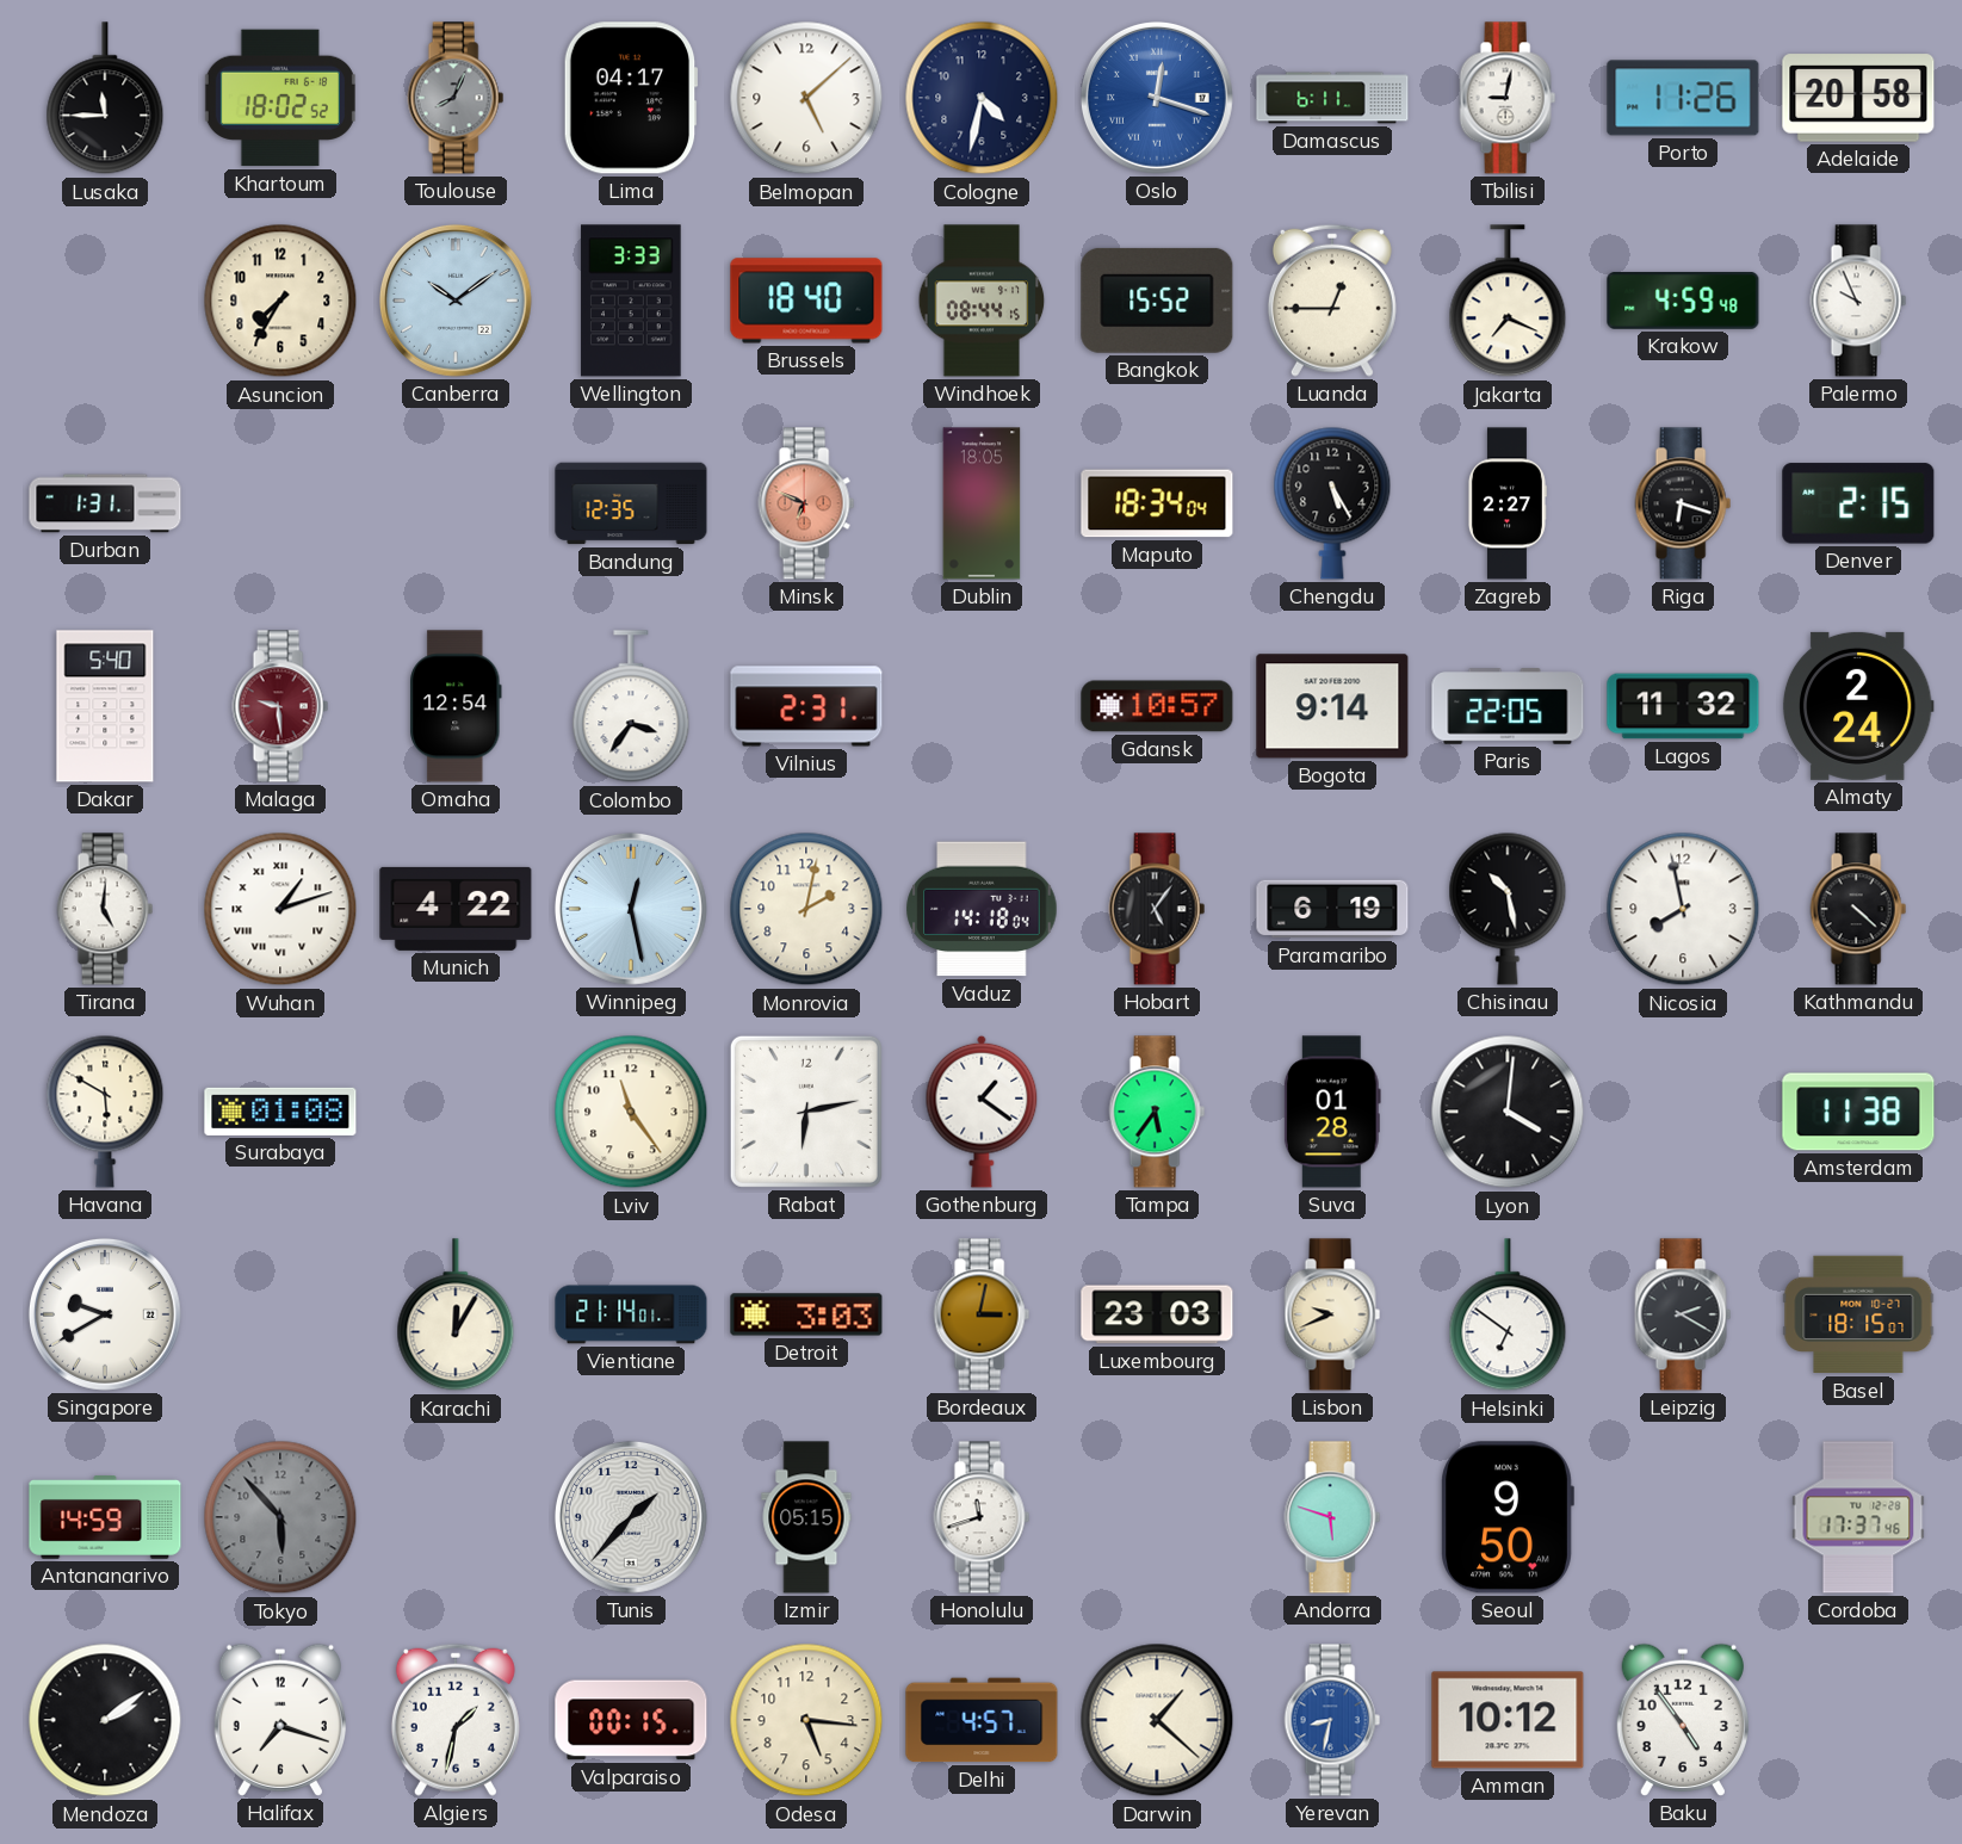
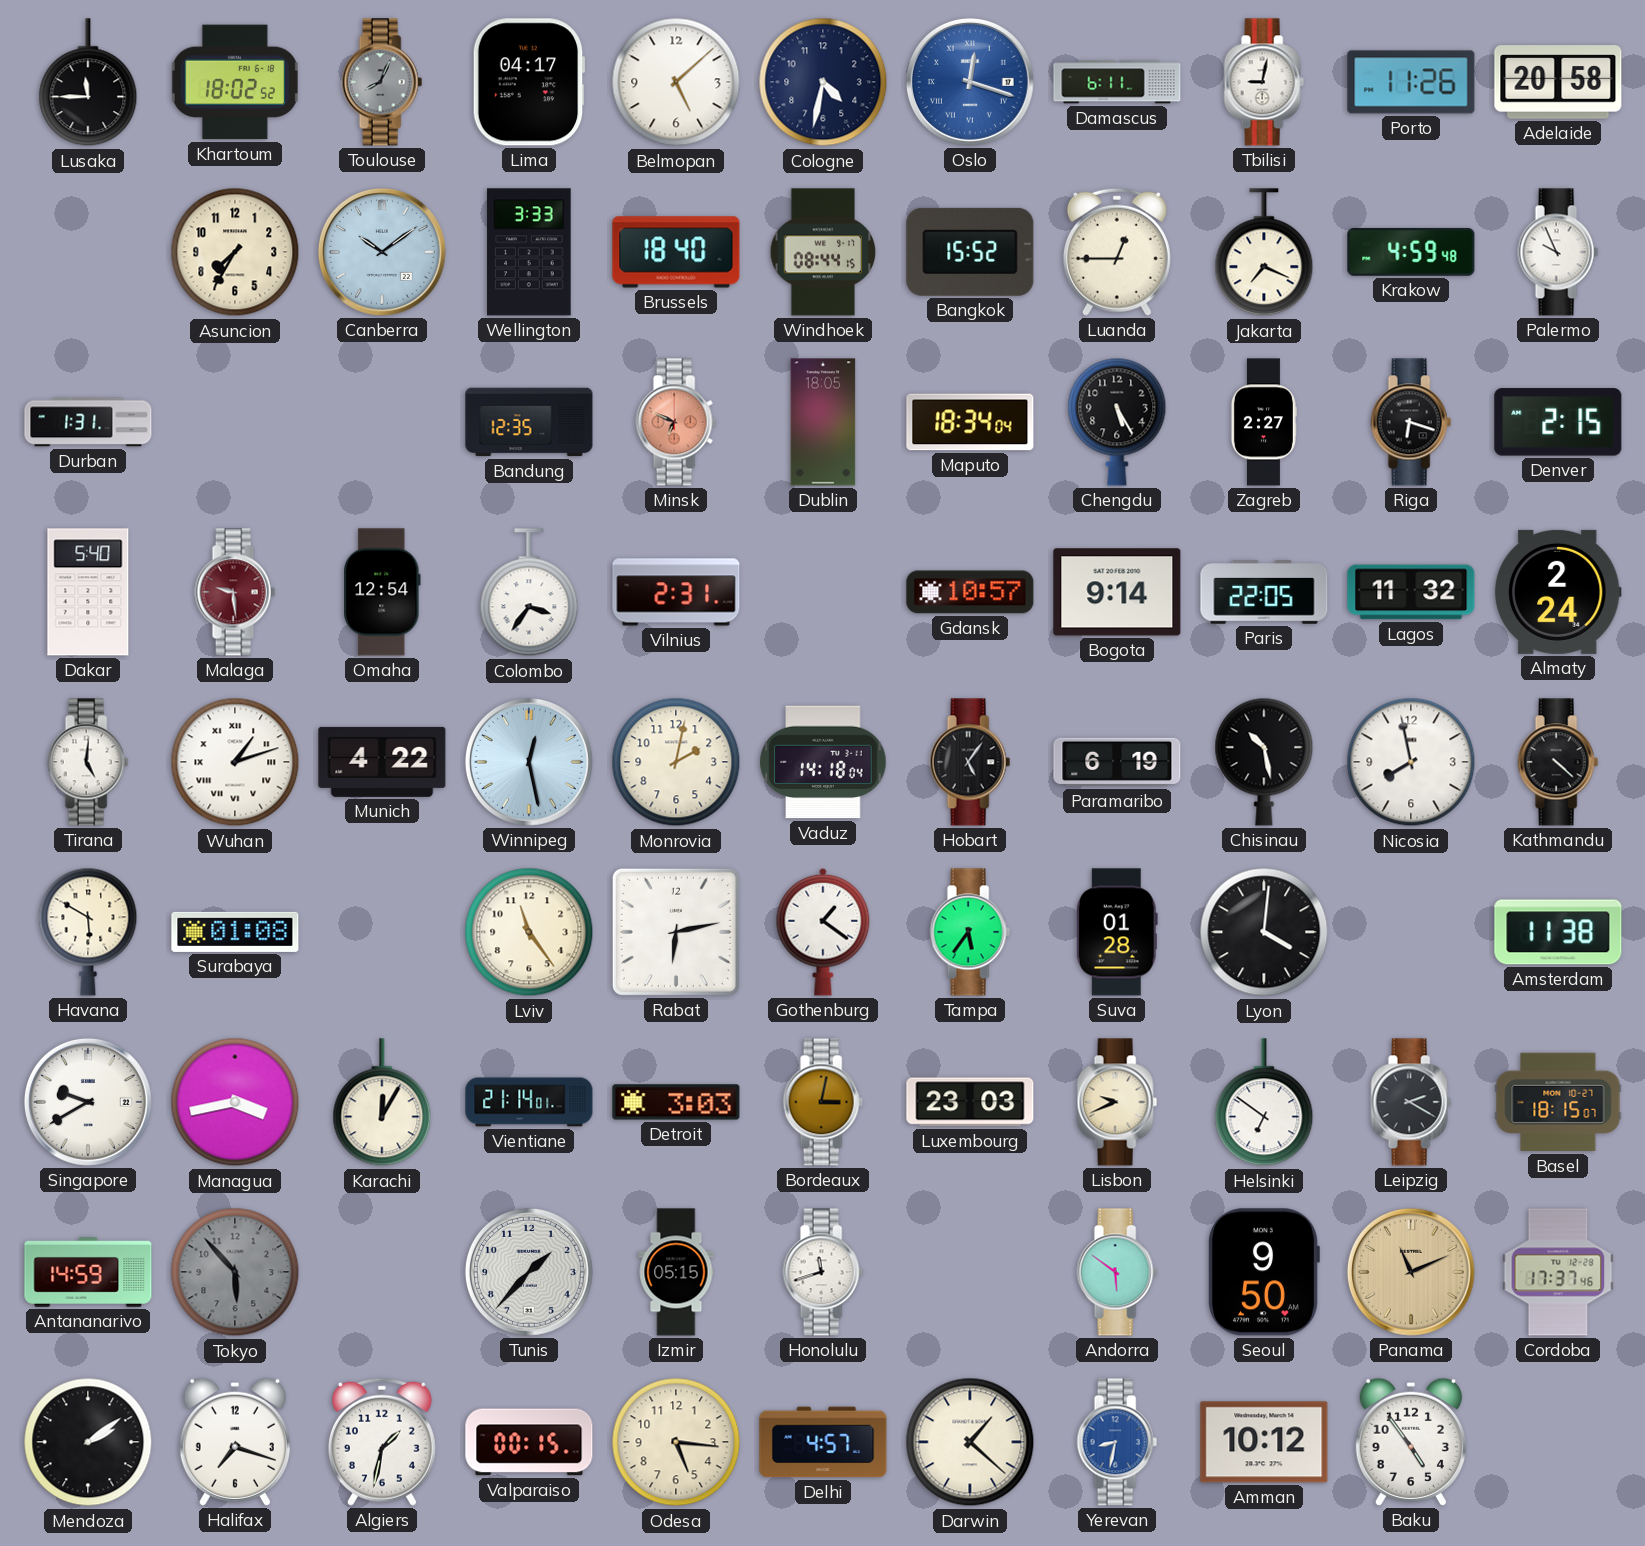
Managua: none -> 3:43 (235, 1102)
Andorra: 5:48 -> 5:51 (1117, 1272)
Panama: none -> 11:11 (1411, 1272)
